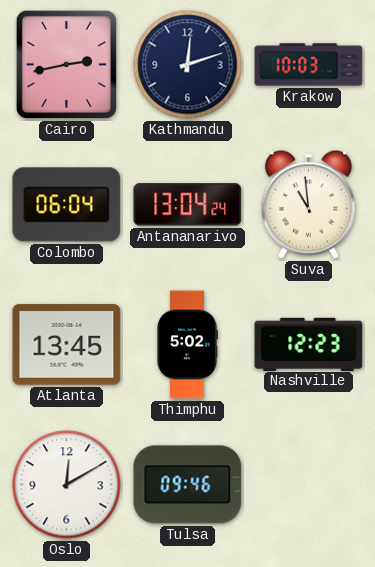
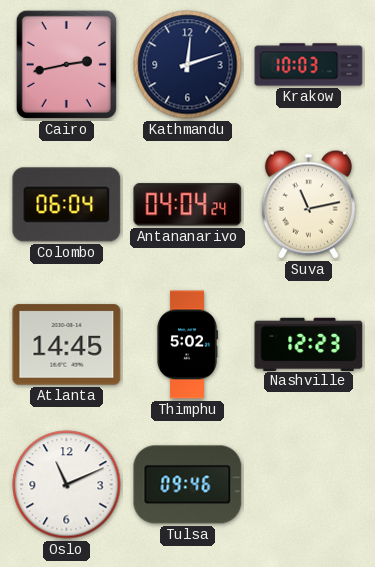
Antananarivo: 13:04 -> 04:04 (188, 205)
Suva: 10:59 -> 11:13 (308, 204)
Atlanta: 13:45 -> 14:45 (67, 345)
Oslo: 12:10 -> 11:11 (67, 485)
